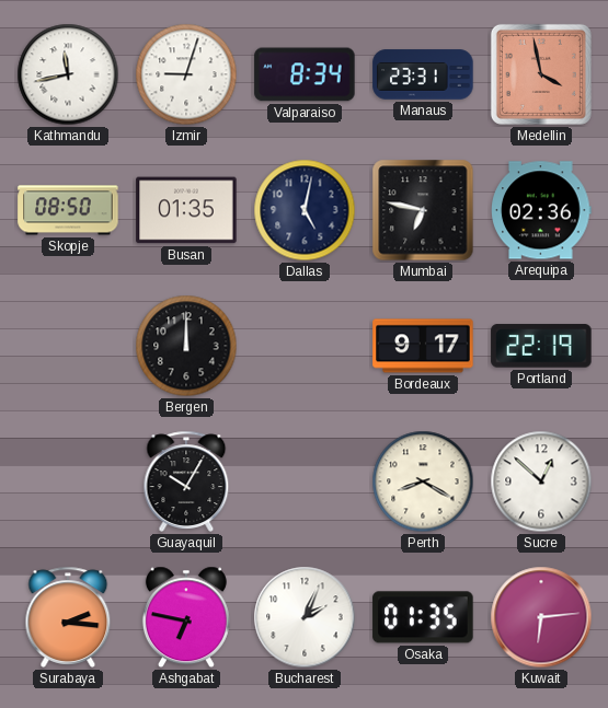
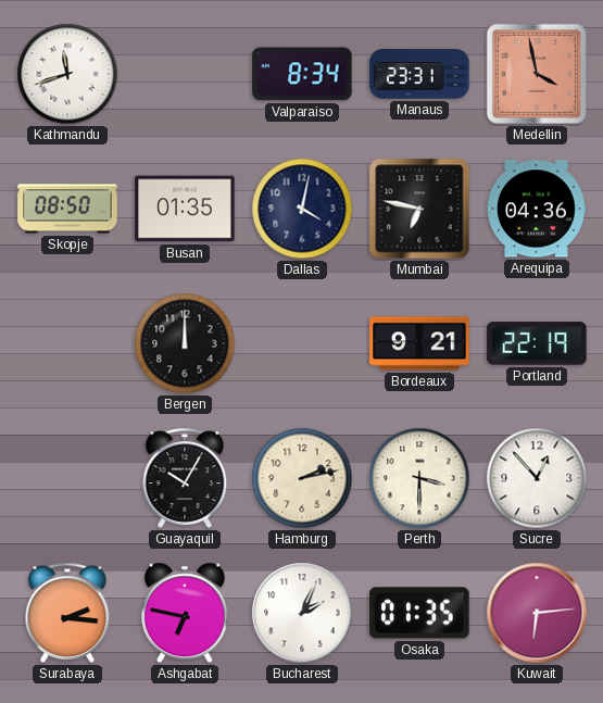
Kathmandu: 11:43 -> 11:42 (67, 74)
Izmir: 9:03 -> none (186, 74)
Dallas: 5:02 -> 4:02 (302, 209)
Arequipa: 02:36 -> 04:36 (537, 209)
Bordeaux: 9:17 -> 9:21 (419, 343)
Hamburg: none -> 2:13 (302, 478)
Perth: 8:20 -> 3:30 (419, 478)
Sucre: 12:52 -> 12:53 (537, 478)
